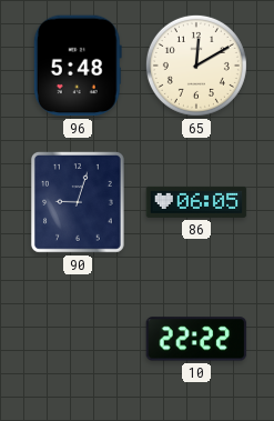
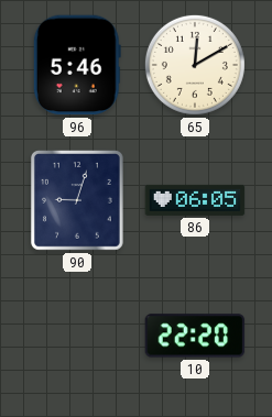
96: 5:48 -> 5:46 (77, 65)
10: 22:22 -> 22:20 (195, 336)
